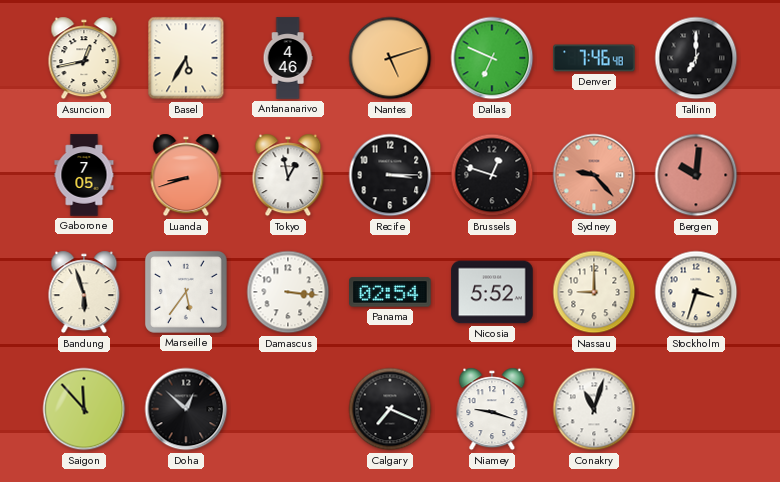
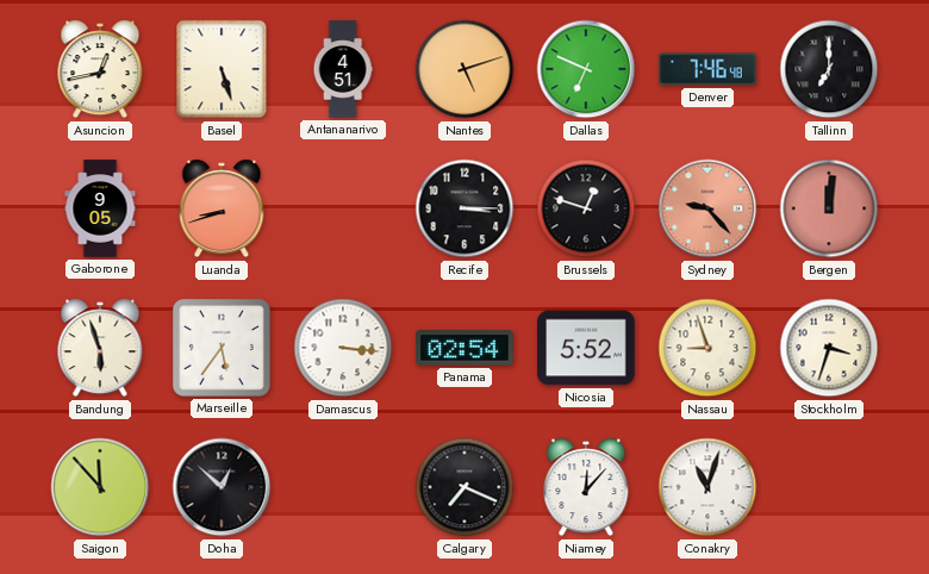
Basel: 5:35 -> 5:27 (222, 69)
Antananarivo: 4:46 -> 4:51 (343, 69)
Gaborone: 7:05 -> 9:05 (100, 208)
Tokyo: 12:58 -> none (288, 175)
Bergen: 10:01 -> 12:01 (829, 208)
Nassau: 9:00 -> 8:57 (707, 348)
Niamey: 9:18 -> 12:07 (586, 487)
